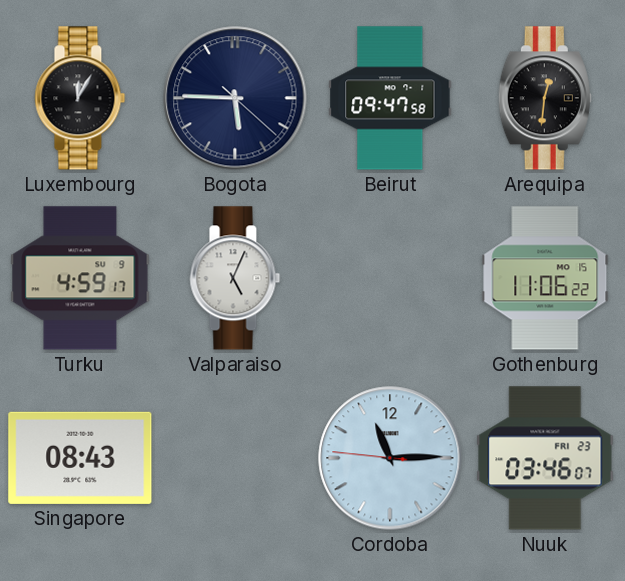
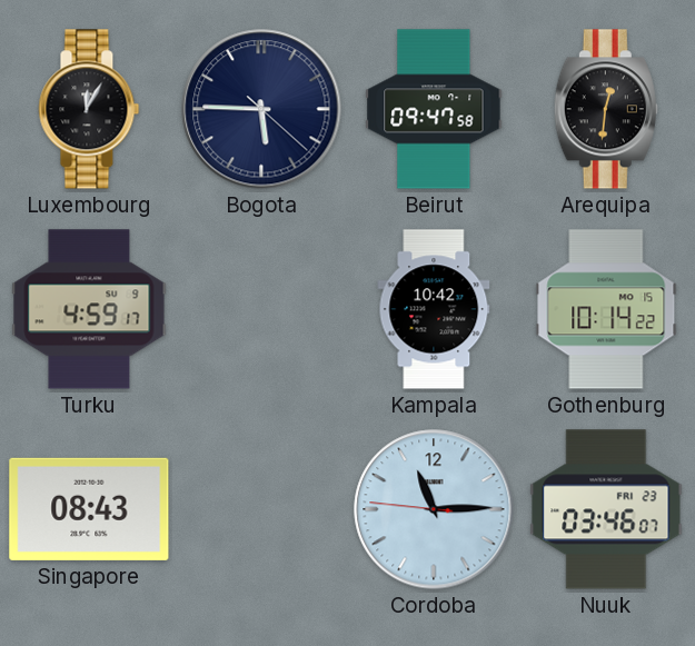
Valparaiso: 5:04 -> none (235, 278)
Kampala: none -> 10:42 (434, 309)
Gothenburg: 11:06 -> 10:14 (606, 309)
